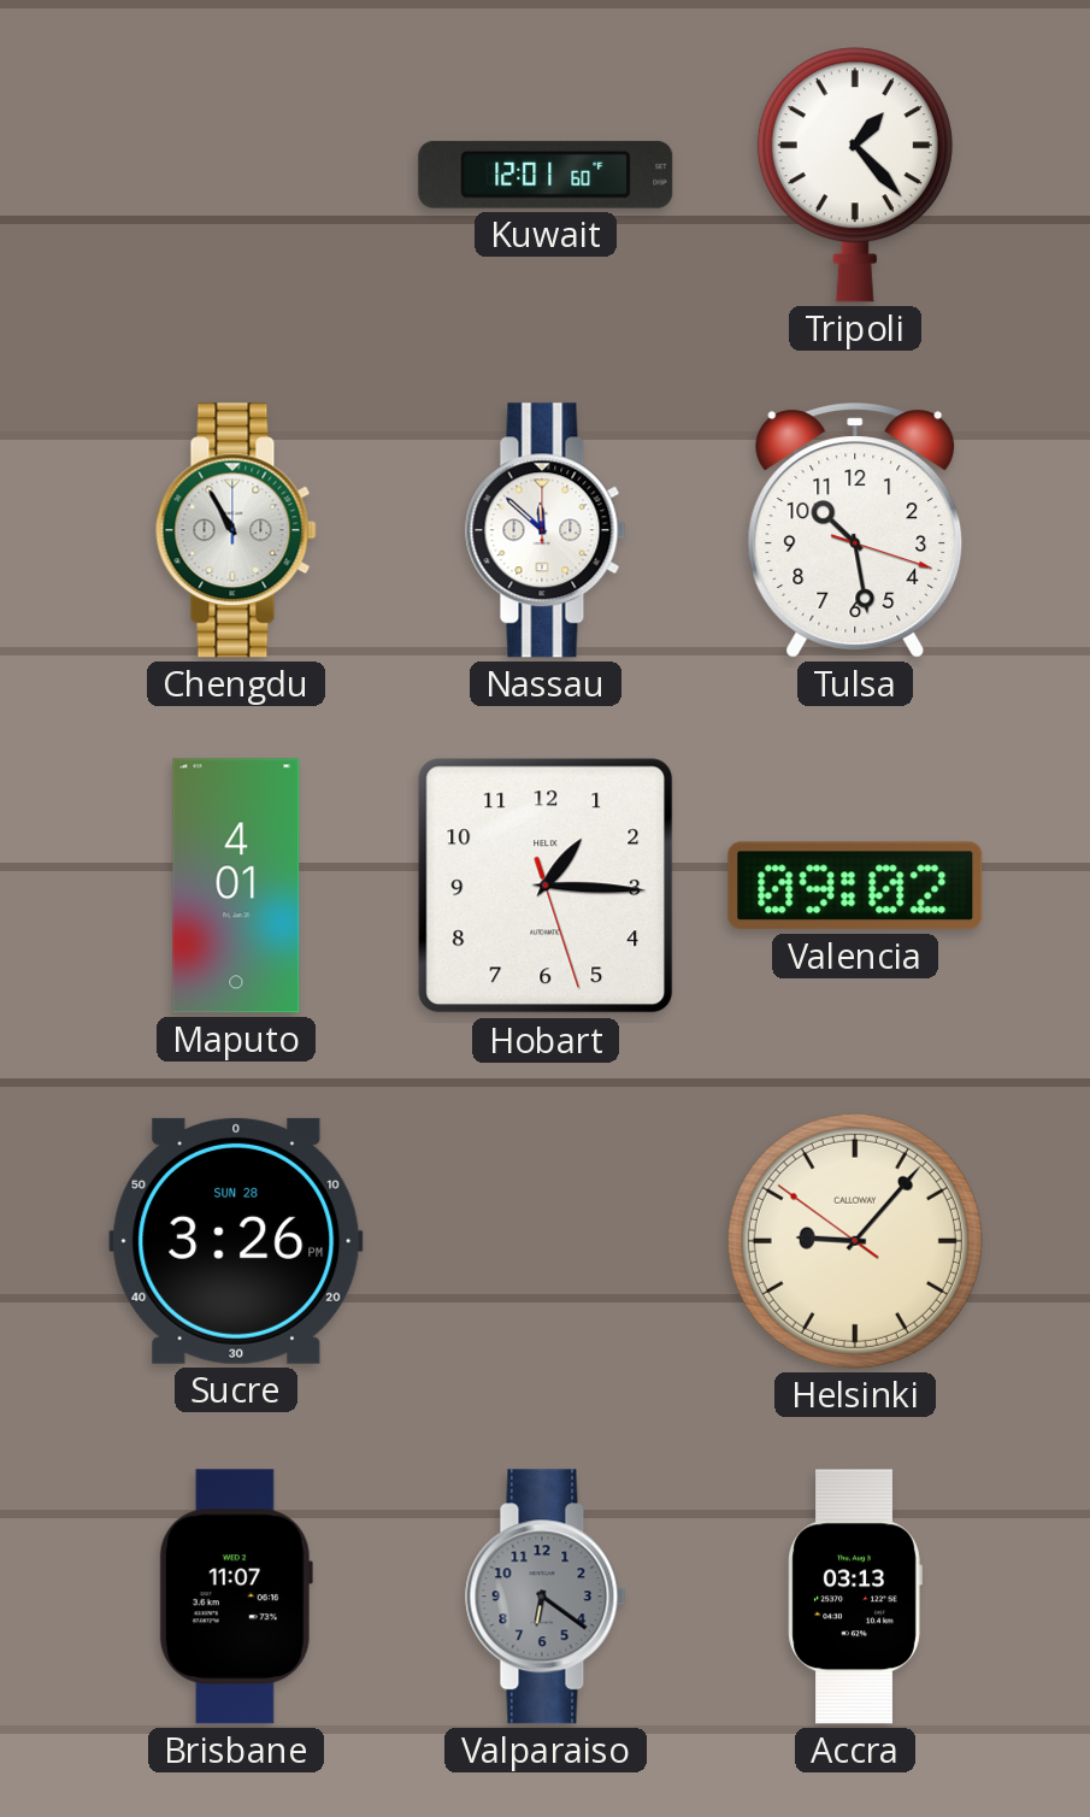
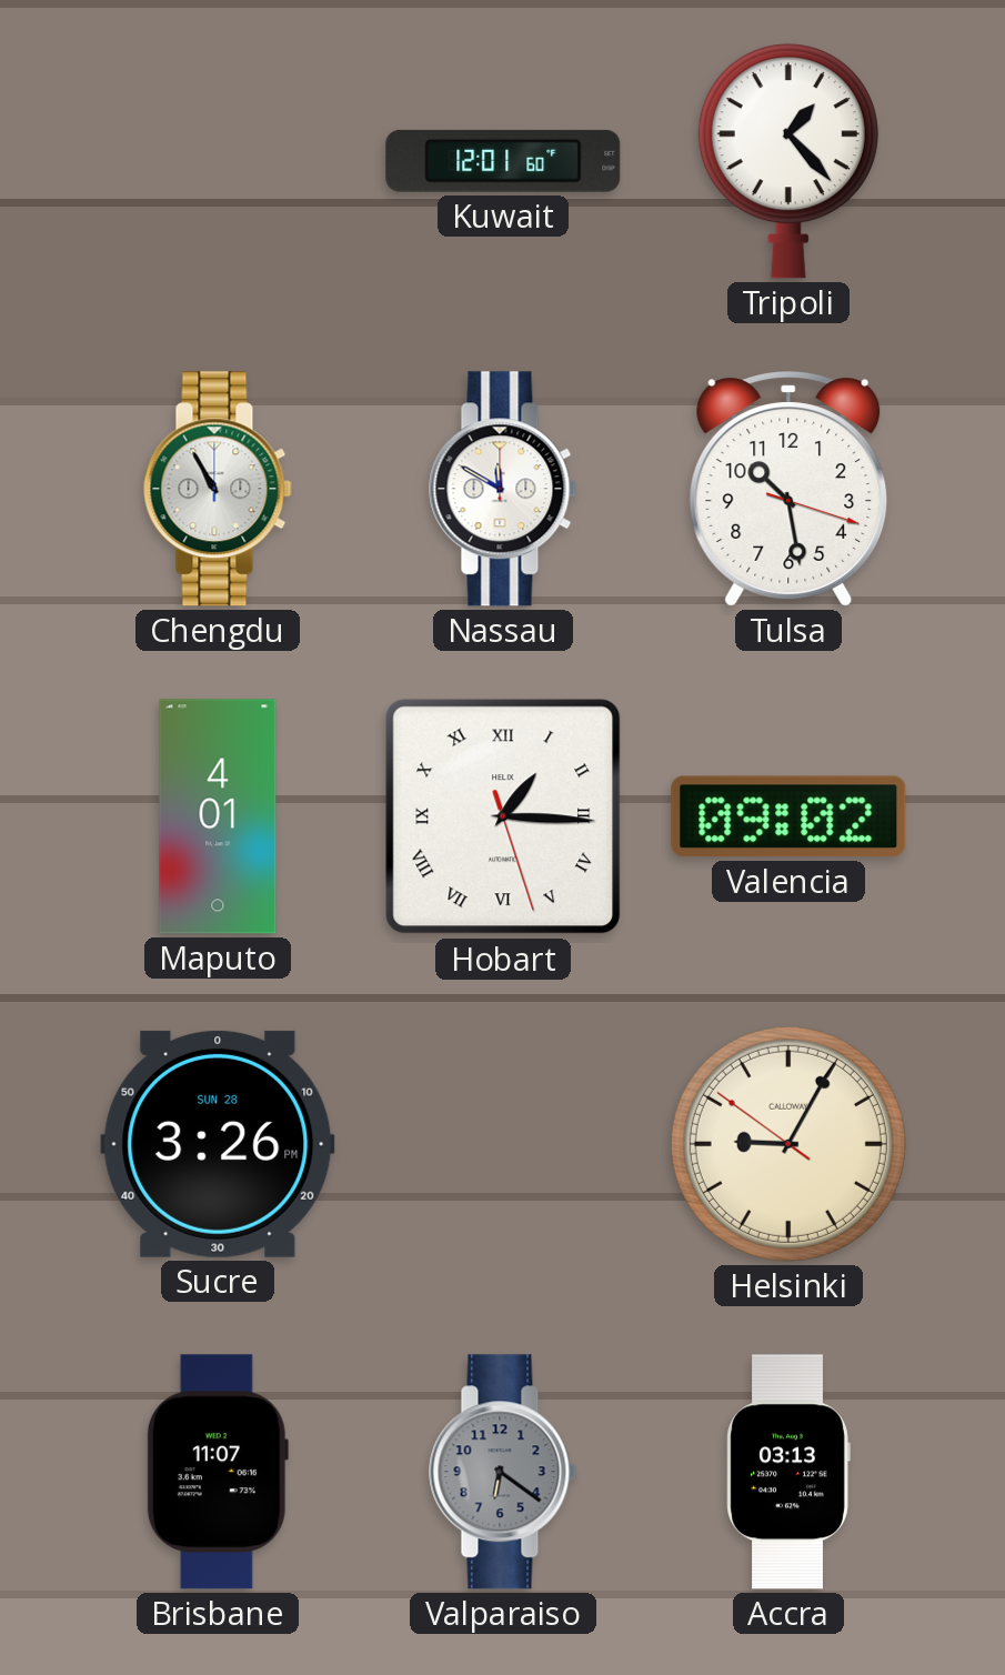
Nassau: 11:52 -> 11:50 (503, 489)
Hobart numerals: Arabic -> Roman (503, 816)
Helsinki: 9:06 -> 9:04 (788, 1144)
